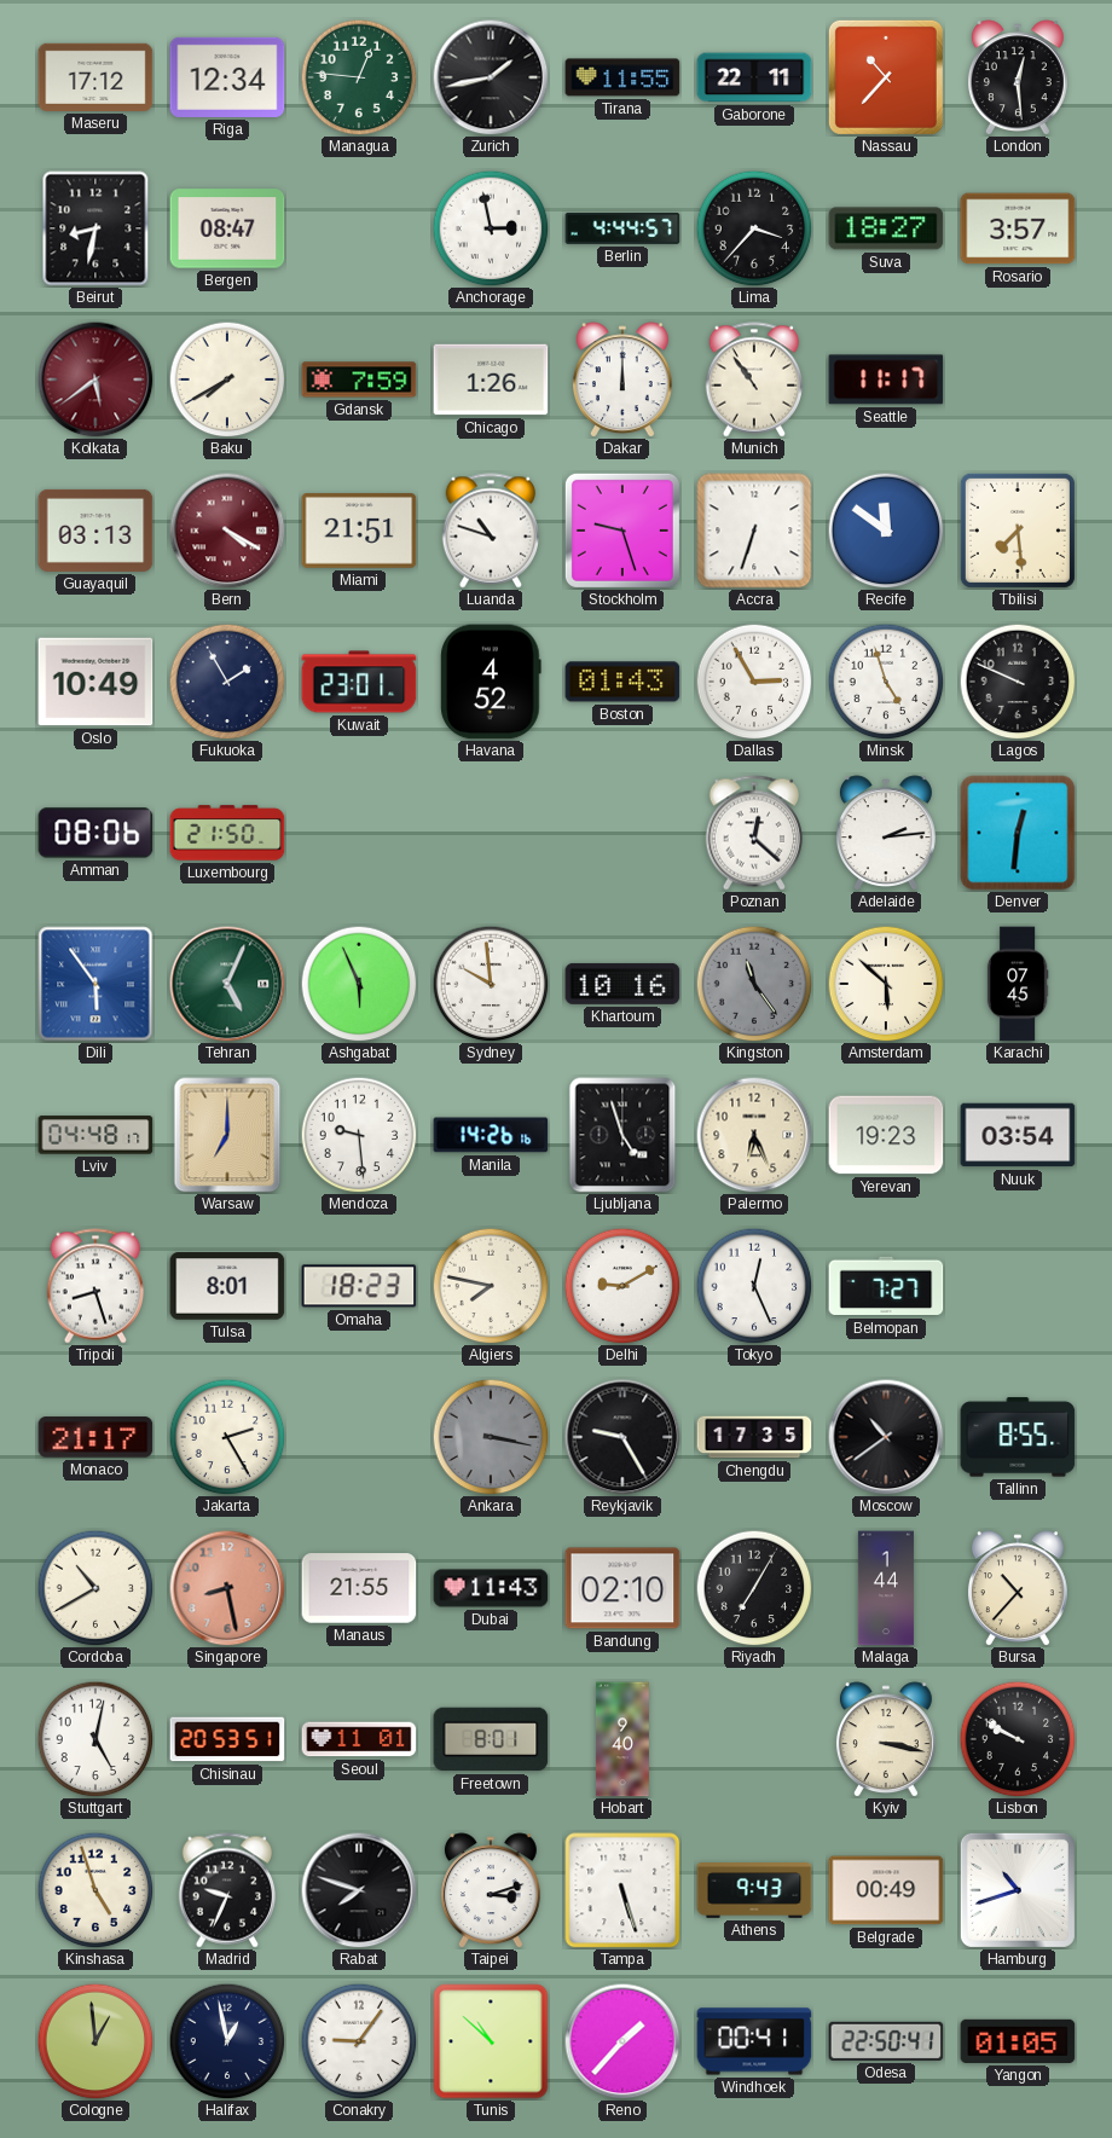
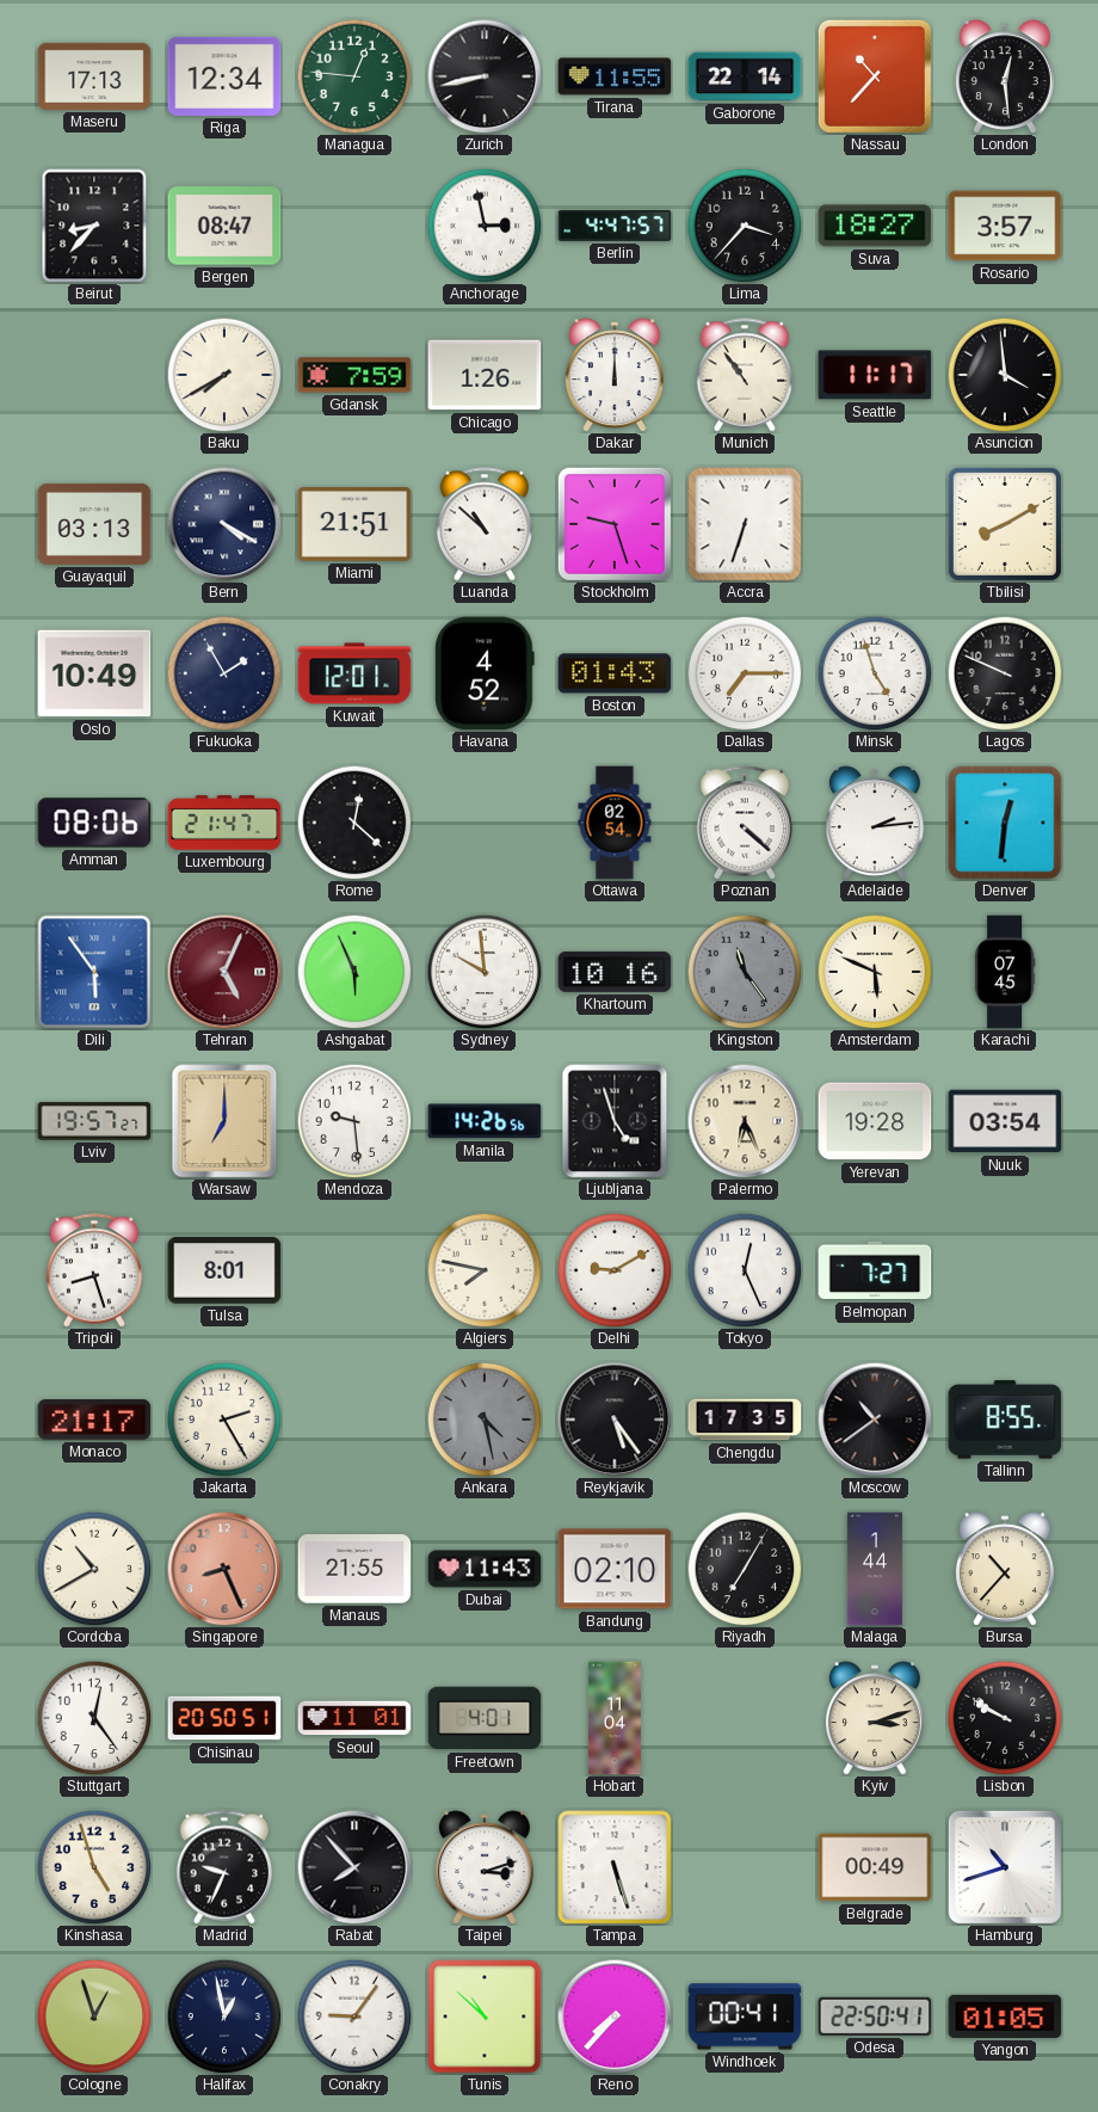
Maseru: 17:12 -> 17:13 (94, 76)
Zurich: 1:43 -> 8:43 (485, 76)
Gaborone: 22:11 -> 22:14 (745, 76)
Beirut: 8:32 -> 8:37 (94, 226)
Berlin: 4:44 -> 4:47 (615, 226)
Kolkata: 5:39 -> none (95, 379)
Asuncion: none -> 3:59 (1005, 375)
Bern dial: burgundy -> navy (224, 524)
Luanda: 10:48 -> 10:52 (485, 524)
Recife: 11:51 -> none (886, 531)
Tbilisi: 7:29 -> 8:10 (1005, 524)
Kuwait: 23:01 -> 12:01 (354, 673)
Dallas: 2:55 -> 7:15 (745, 673)
Luxembourg: 21:50 -> 21:47 (224, 823)
Rome: none -> 12:22 (354, 823)
Ottawa: none -> 02:54 (615, 823)
Poznan: 12:22 -> 4:22 (745, 823)
Tehran dial: green -> burgundy (224, 972)
Amsterdam: 5:52 -> 5:49 (875, 972)
Lviv: 04:48 -> 19:57 (94, 1121)
Manila: 14:26:16 -> 14:26:56 (485, 1121)
Yerevan: 19:23 -> 19:28 (875, 1121)
Omaha: 18:23 -> none (359, 1286)
Ankara: 3:17 -> 4:28 (485, 1420)
Reykjavik: 9:25 -> 5:24 (615, 1420)
Singapore: 8:28 -> 8:26 (224, 1569)
Stuttgart: 5:02 -> 12:24 (94, 1718)
Chisinau: 20:53 -> 20:50 (224, 1718)
Freetown: 8:01 -> 4:01 (485, 1718)
Hobart: 9:40 -> 11:04 (615, 1718)
Kyiv: 3:17 -> 3:12 (875, 1718)
Rabat: 7:48 -> 7:53 (354, 1867)
Athens: 9:43 -> none (754, 1891)
Cologne: 12:59 -> 12:57 (94, 2016)
Reno: 1:37 -> 7:37 (615, 2016)
